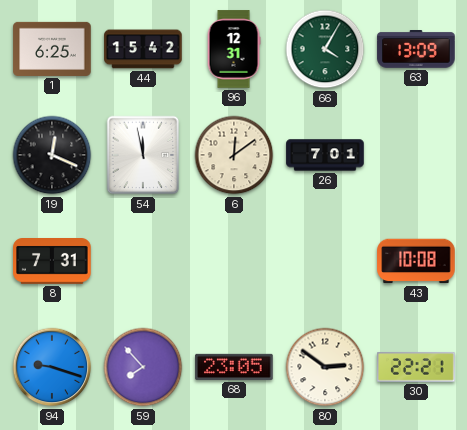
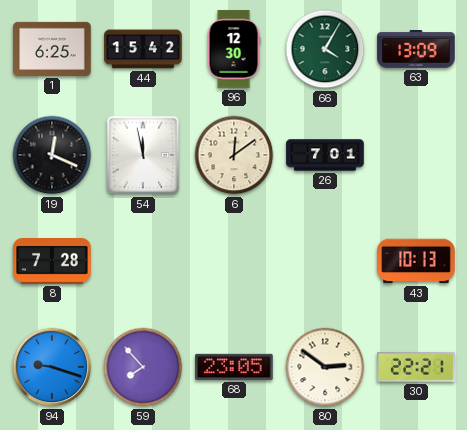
96: 12:31 -> 12:30 (234, 49)
8: 7:31 -> 7:28 (52, 262)
43: 10:08 -> 10:13 (416, 261)
